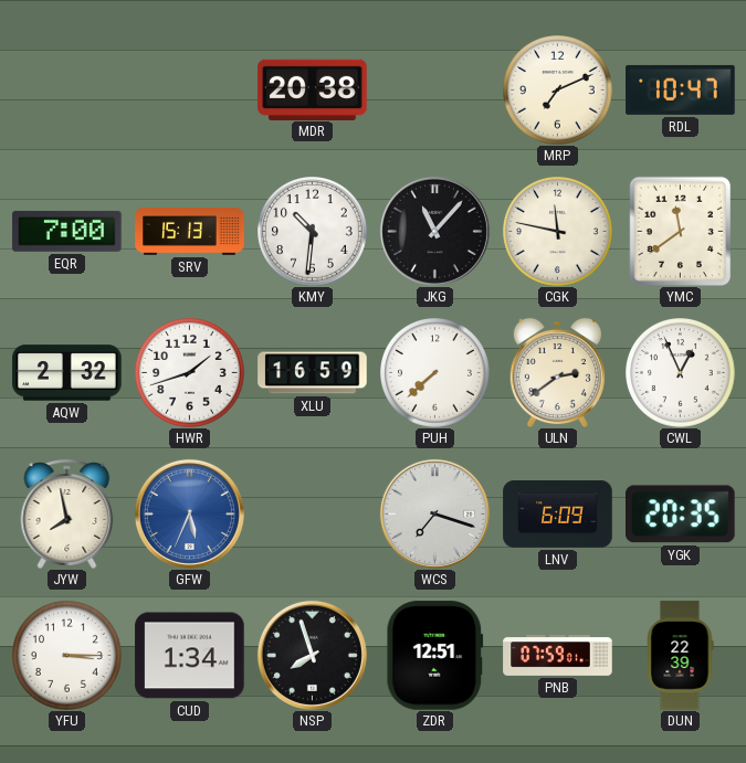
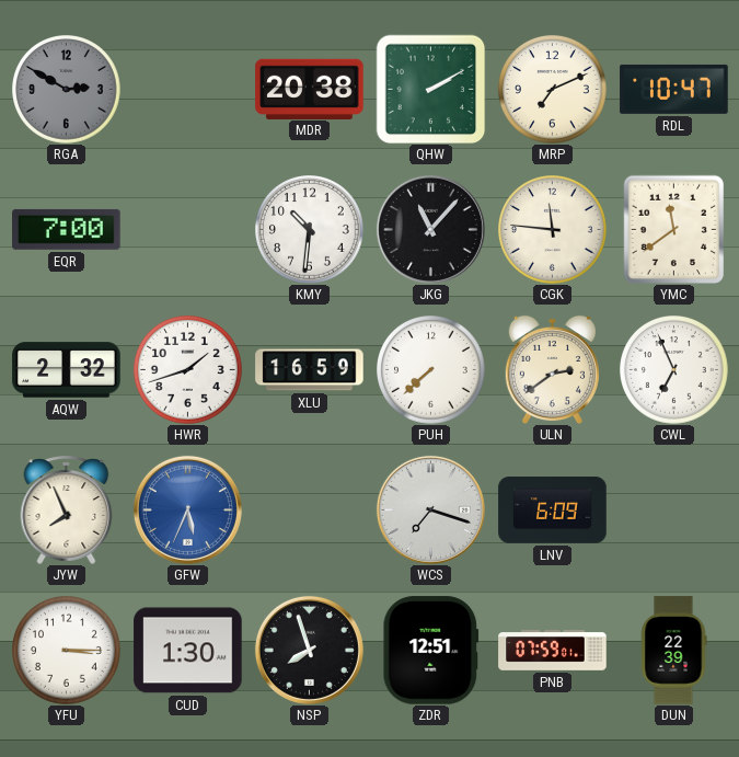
RGA: none -> 2:50 (67, 90)
QHW: none -> 2:10 (430, 89)
SRV: 15:13 -> none (190, 232)
CGK: 11:47 -> 11:46 (553, 230)
CWL: 12:56 -> 6:56 (674, 370)
JYW: 7:58 -> 7:56 (67, 509)
YGK: 20:35 -> none (681, 515)
CUD: 1:34 -> 1:30 (188, 651)
